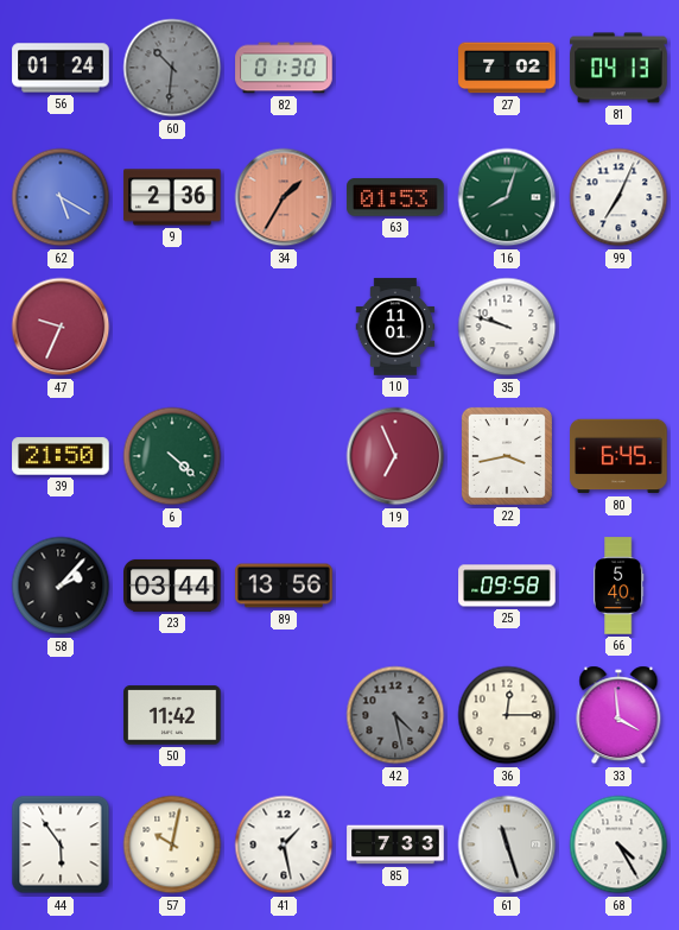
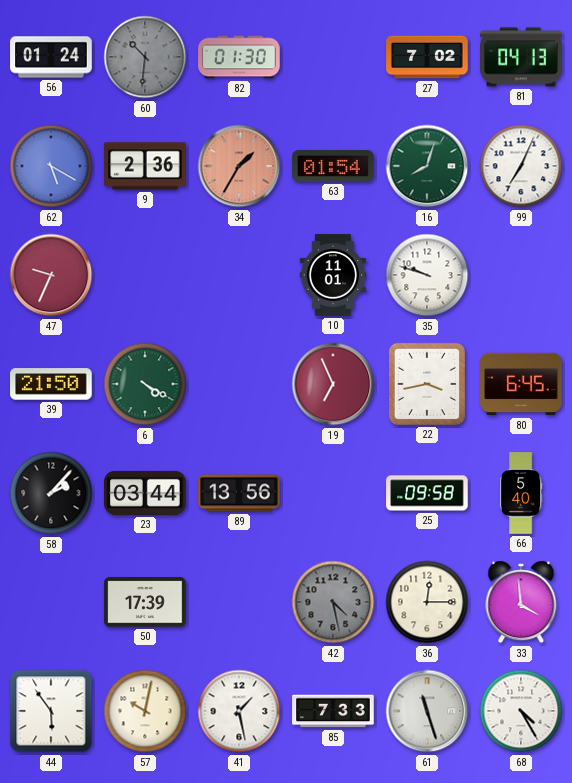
63: 01:53 -> 01:54 (333, 166)
6: 4:22 -> 4:20 (145, 384)
50: 11:42 -> 17:39 (145, 602)
